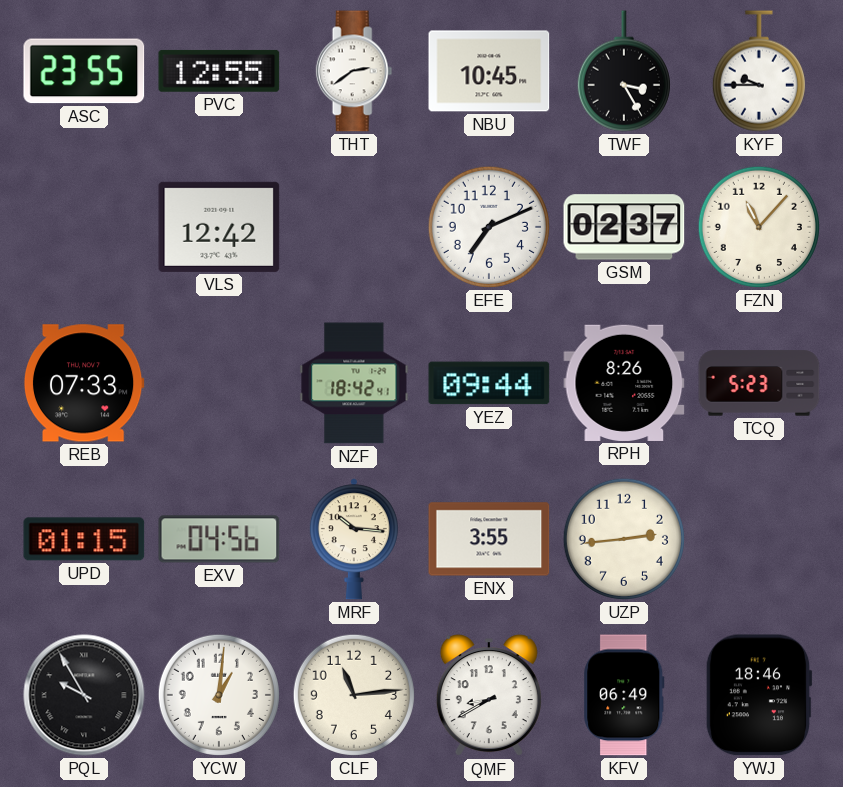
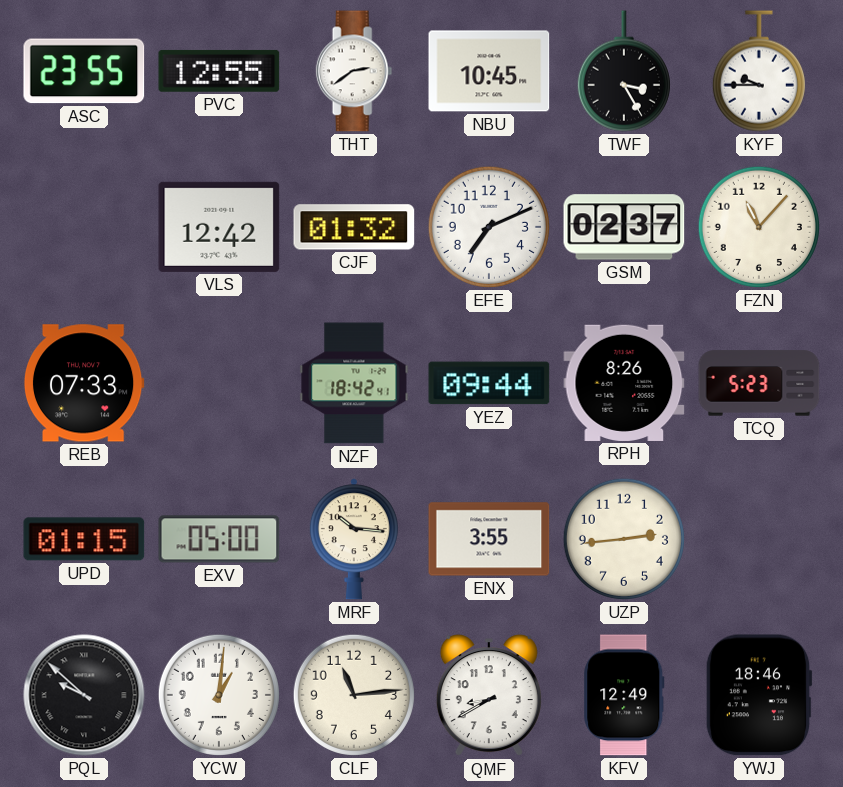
CJF: none -> 01:32 (354, 227)
EXV: 04:56 -> 05:00 (219, 539)
PQL: 9:55 -> 9:52 (84, 695)
KFV: 06:49 -> 12:49 (624, 695)
